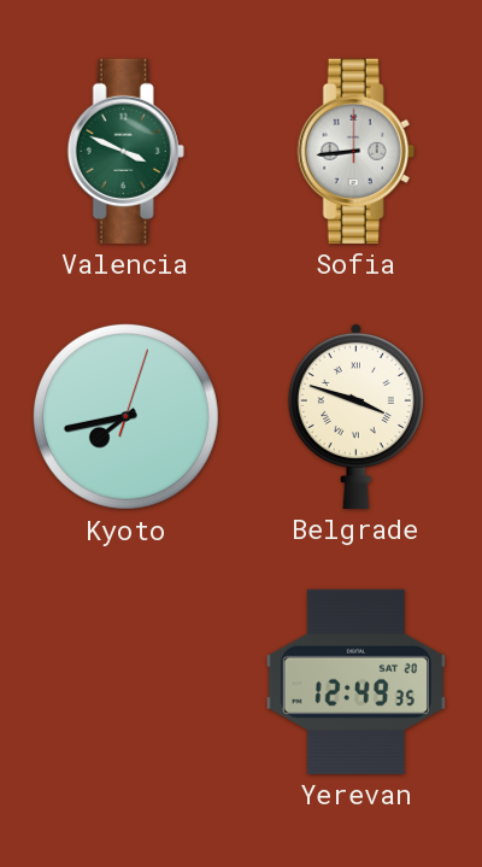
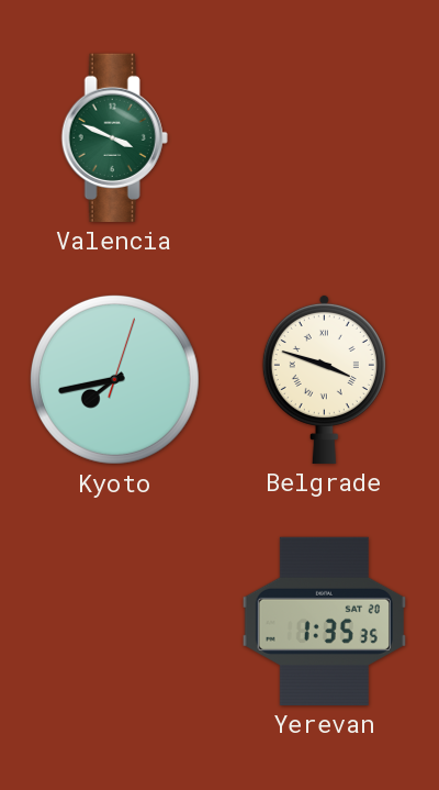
Sofia: 8:44 -> none (355, 151)
Yerevan: 12:49 -> 1:35 (324, 621)
